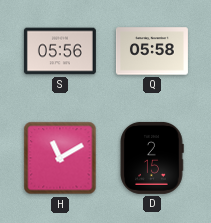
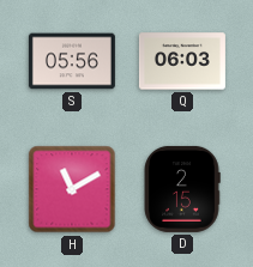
Q: 05:58 -> 06:03 (182, 61)
